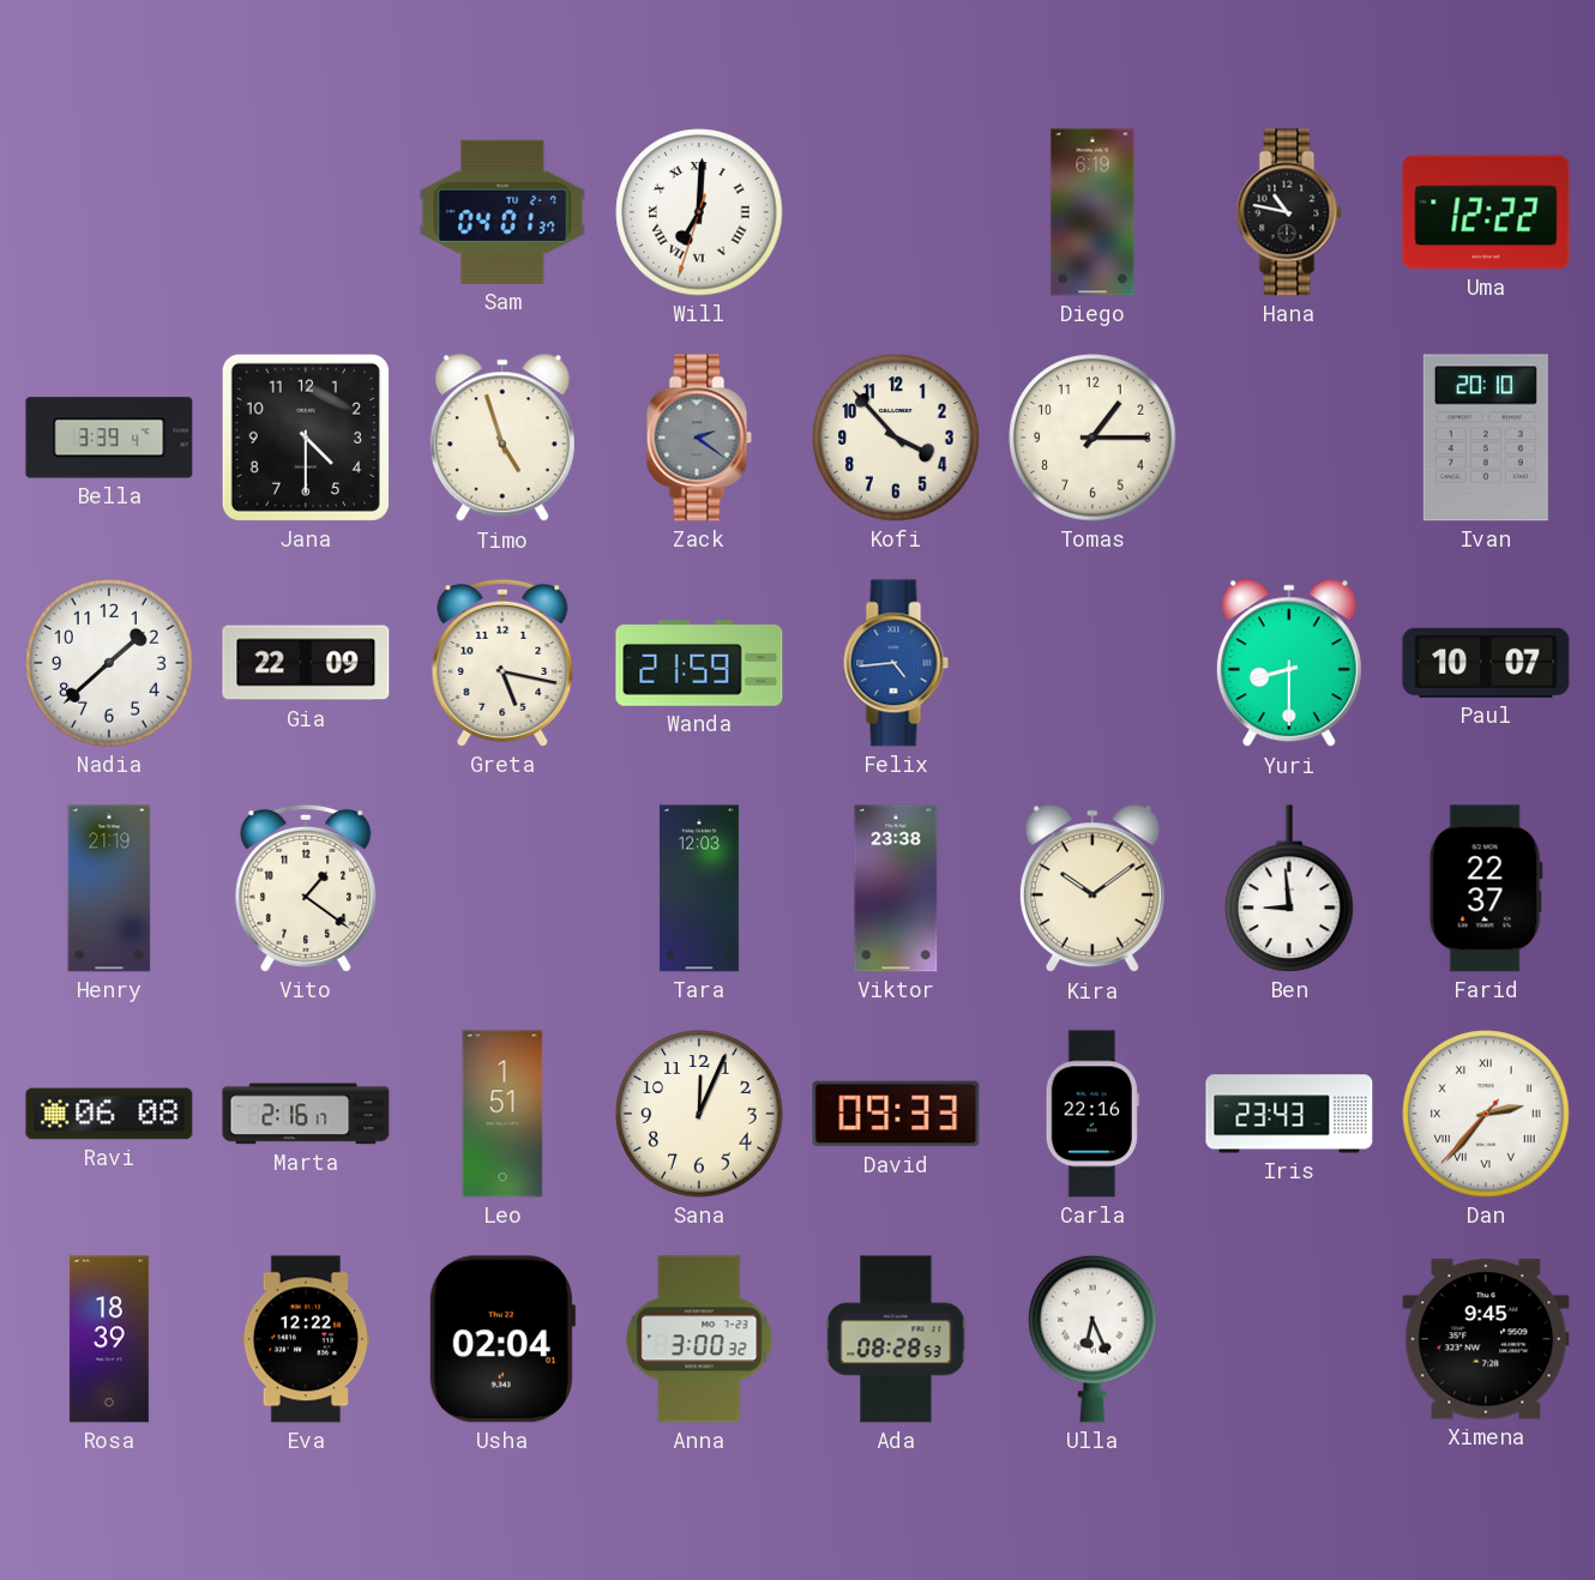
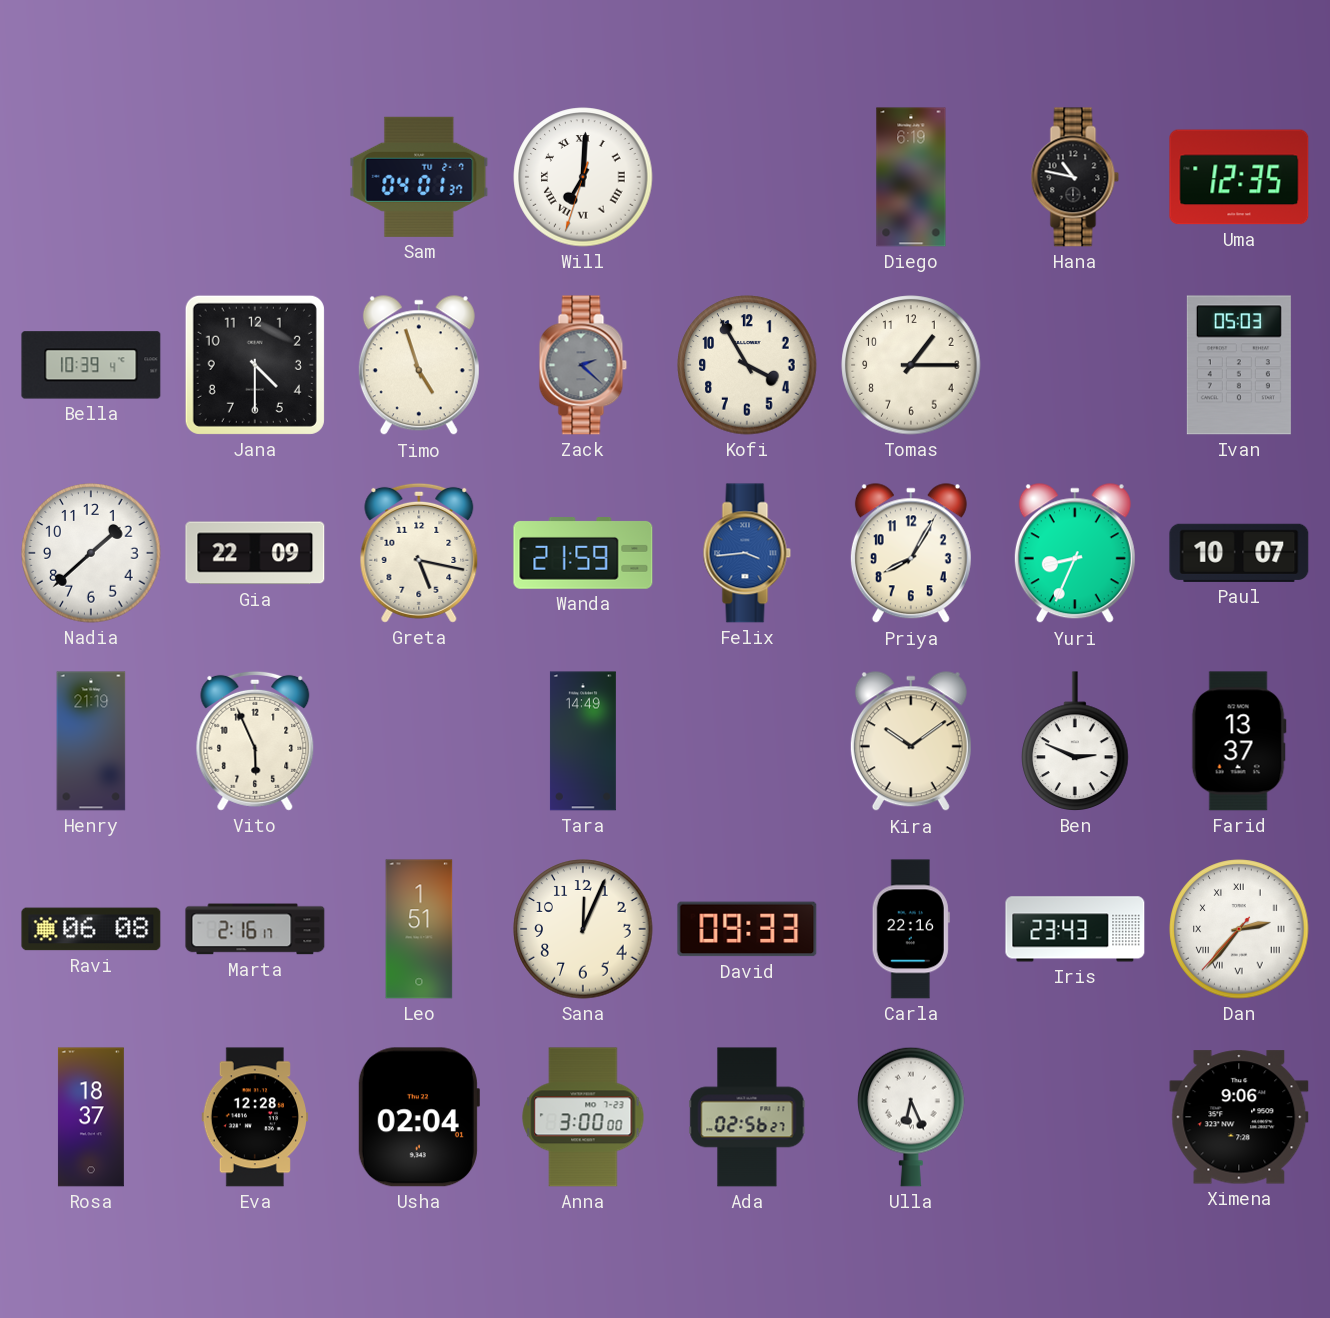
Uma: 12:22 -> 12:35 (1239, 177)
Bella: 3:39 -> 10:39 (91, 365)
Zack: 2:21 -> 2:22 (583, 365)
Kofi: 3:53 -> 3:55 (747, 365)
Ivan: 20:10 -> 05:03 (1239, 365)
Felix: 4:44 -> 3:44 (747, 553)
Priya: none -> 8:05 (911, 554)
Yuri: 8:30 -> 8:34 (1075, 554)
Vito: 1:21 -> 5:56 (255, 741)
Tara: 12:03 -> 14:49 (583, 741)
Viktor: 23:38 -> none (896, 888)
Ben: 8:59 -> 2:49 (1075, 741)
Farid: 22:37 -> 13:37 (1239, 741)
Rosa: 18:39 -> 18:37 (91, 1117)
Eva: 12:22 -> 12:28 (254, 1117)
Anna: 3:00:32 -> 3:00:00 (583, 1117)
Ada: 08:28 -> 02:56 (747, 1117)
Ximena: 9:45 -> 9:06 (1239, 1117)
